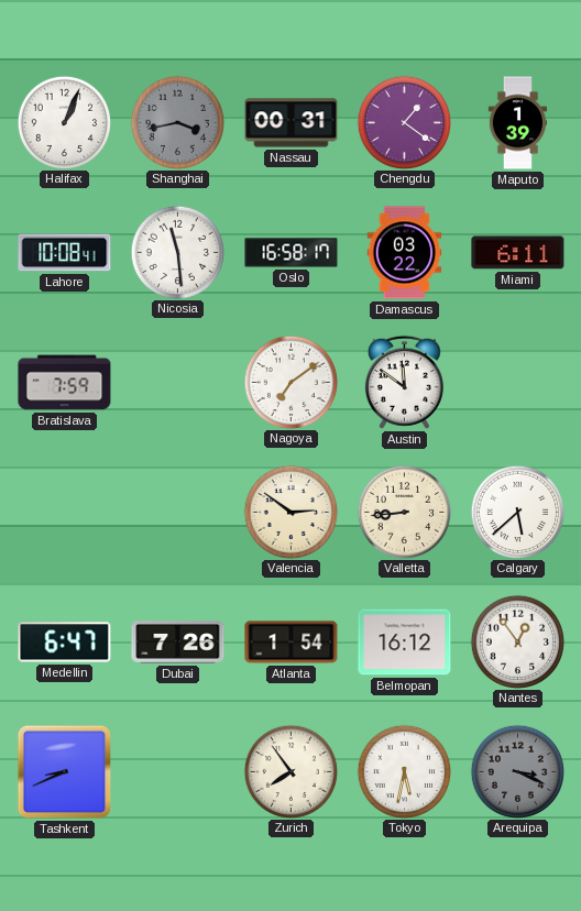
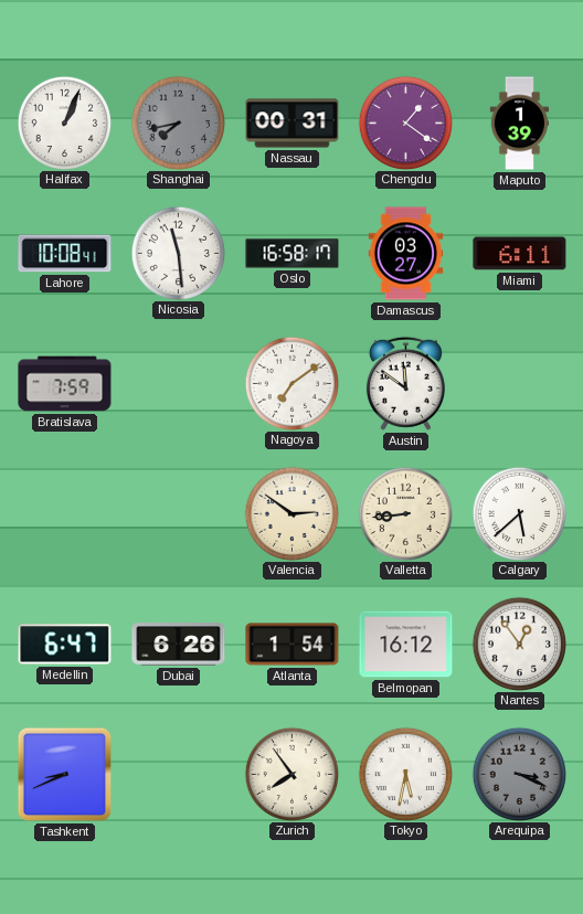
Shanghai: 3:43 -> 7:43 (178, 123)
Damascus: 03:22 -> 03:27 (406, 254)
Dubai: 7:26 -> 6:26 (179, 645)
